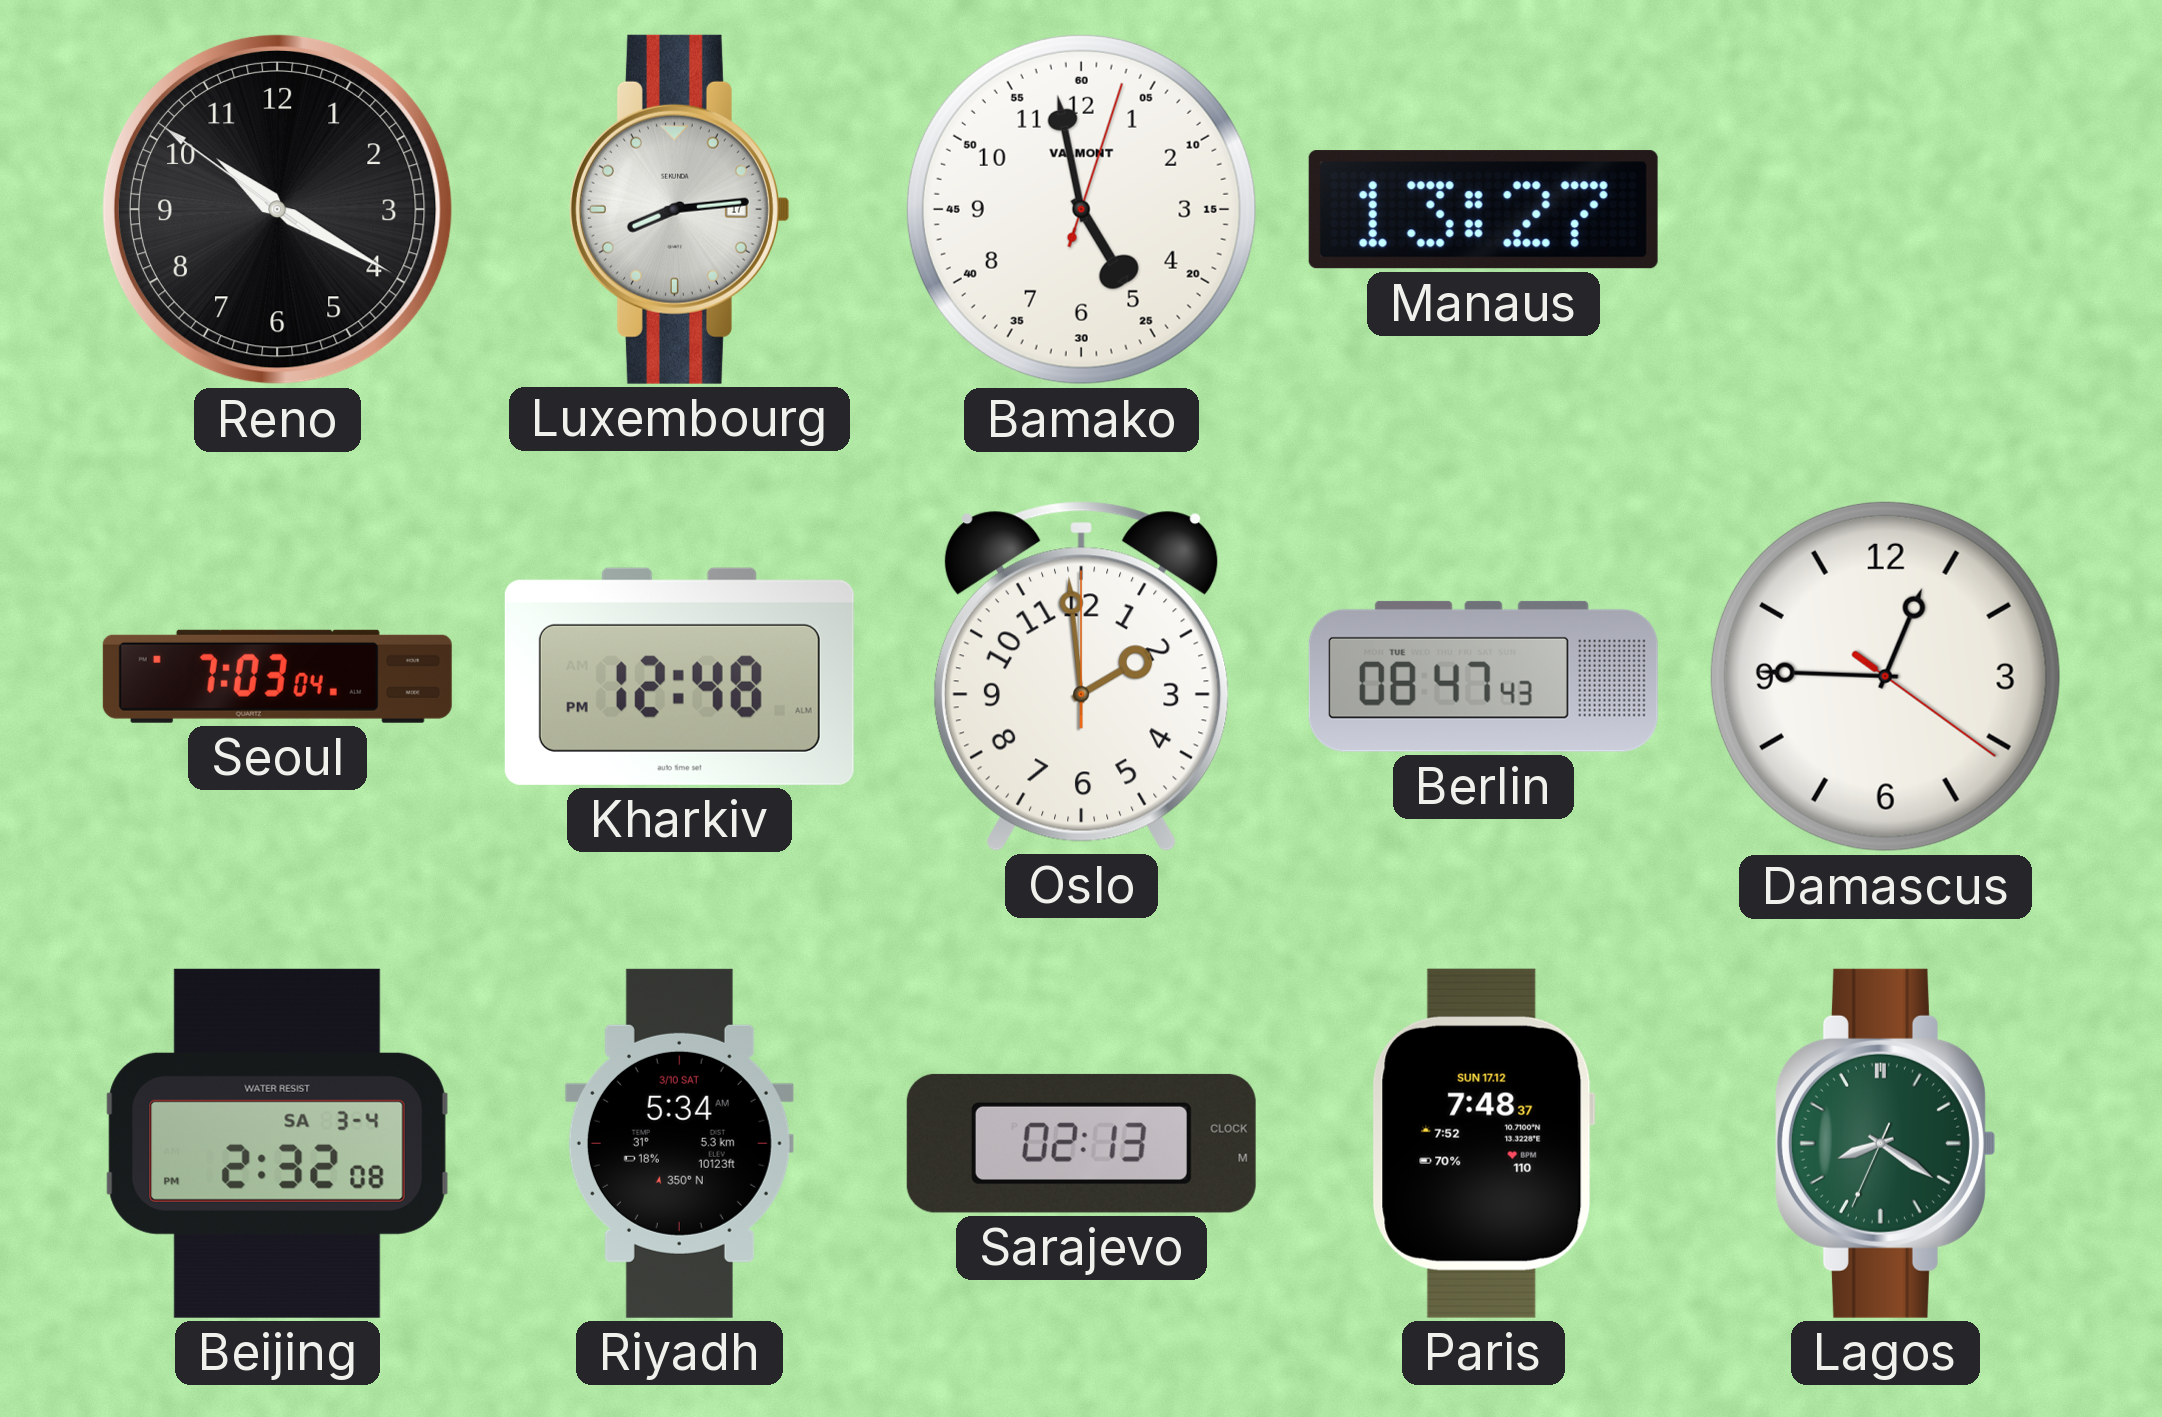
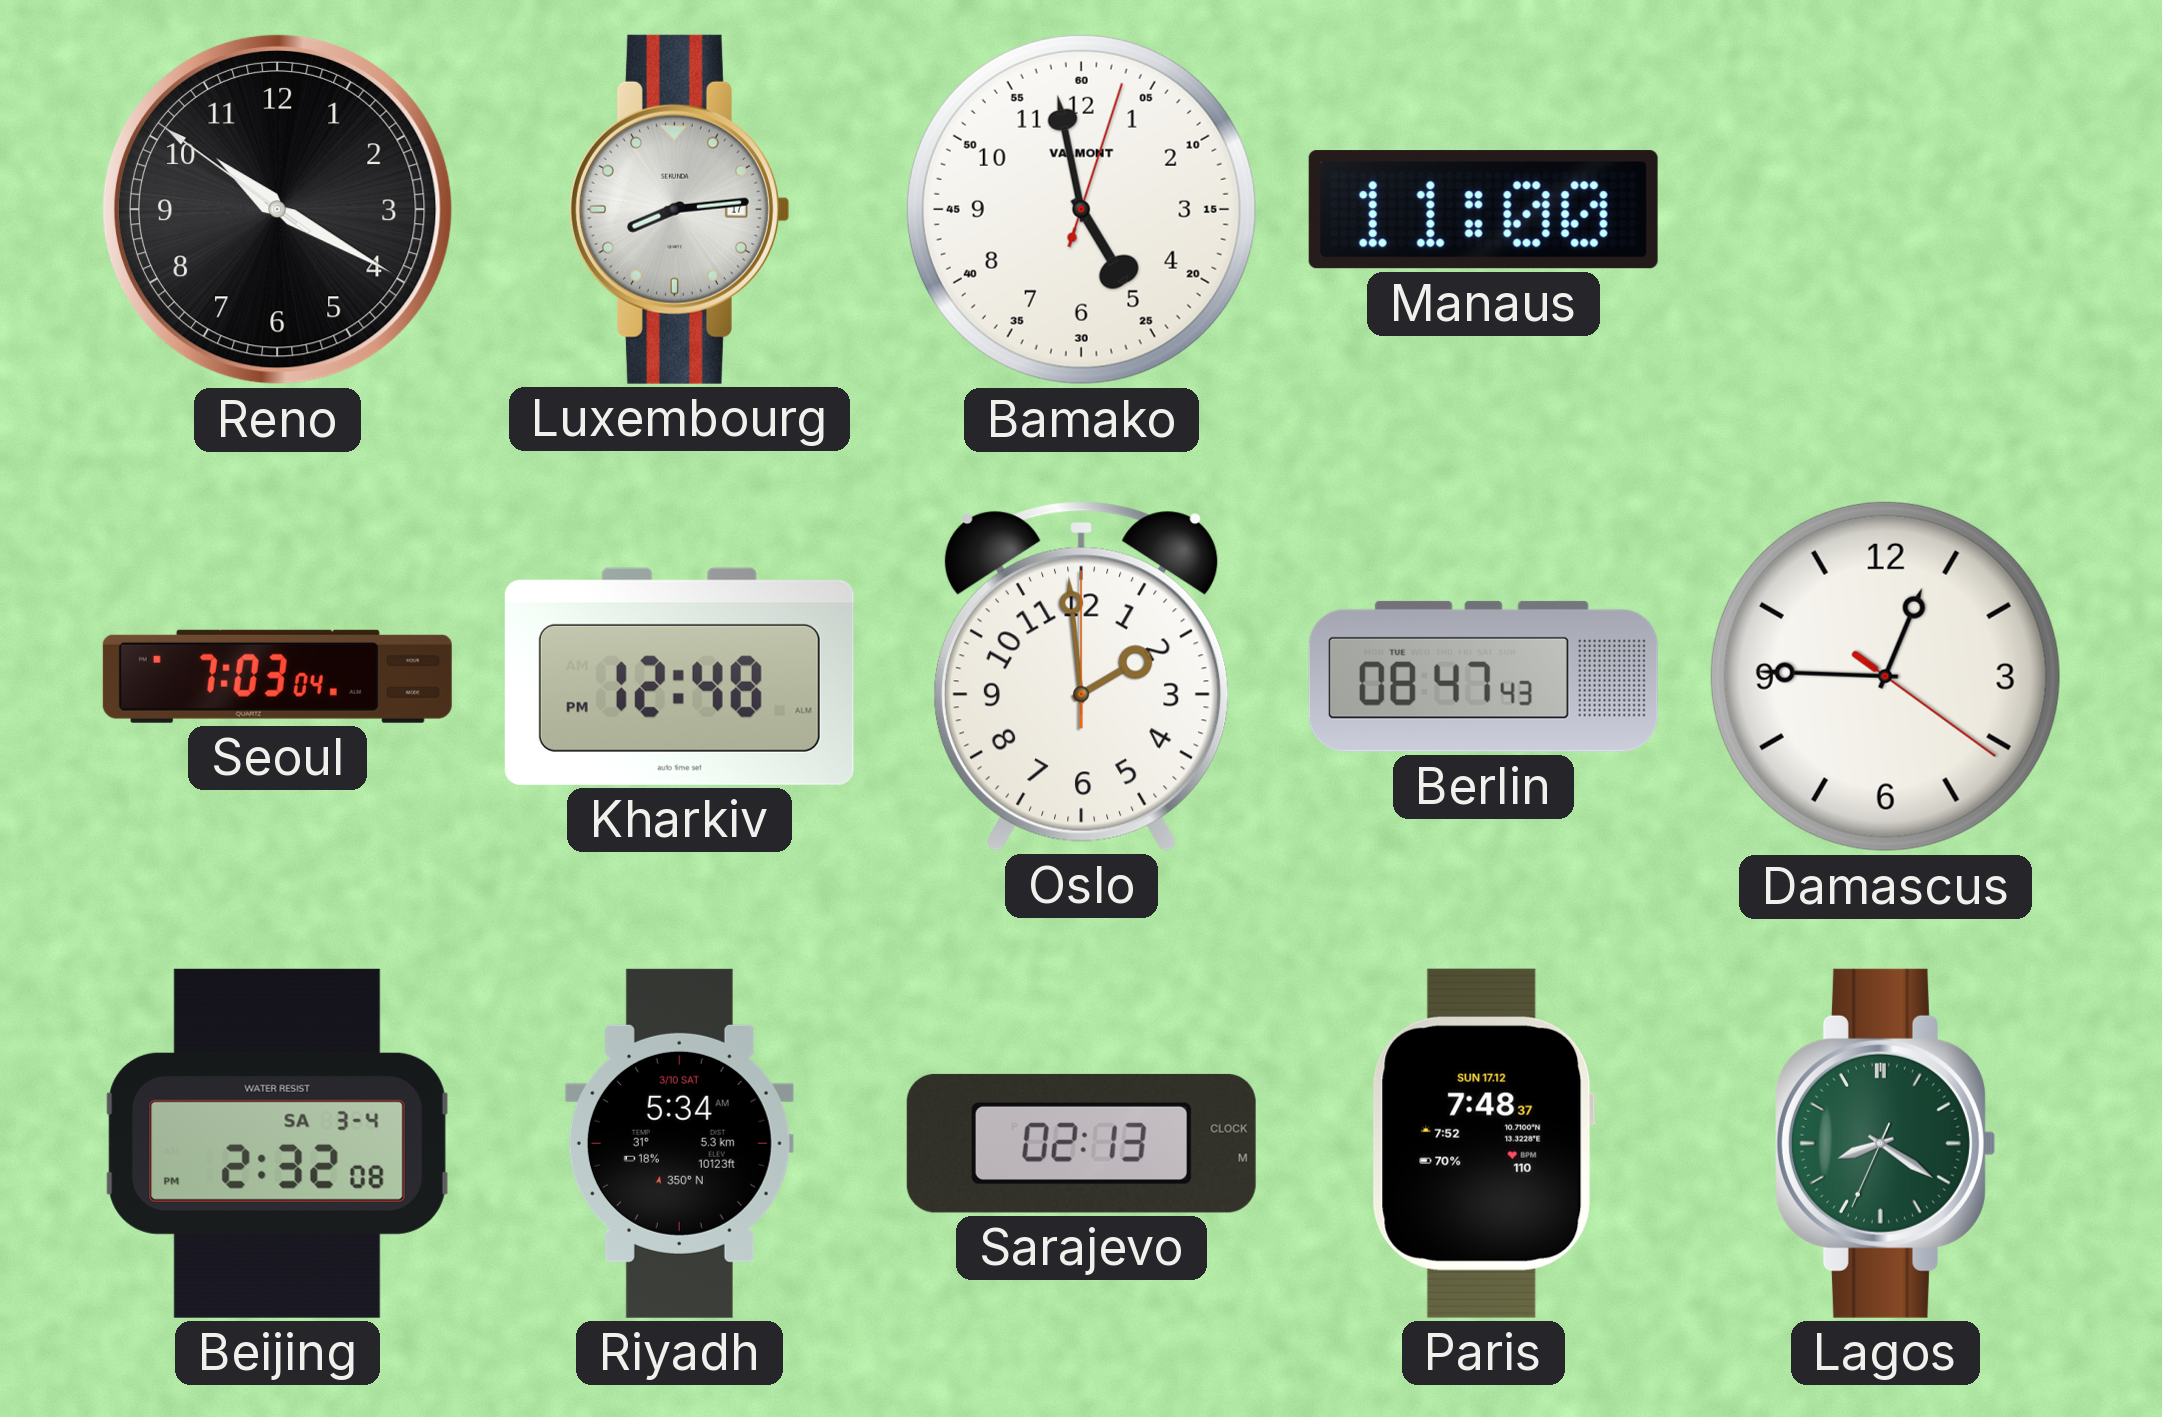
Manaus: 13:27 -> 11:00 (1483, 210)
